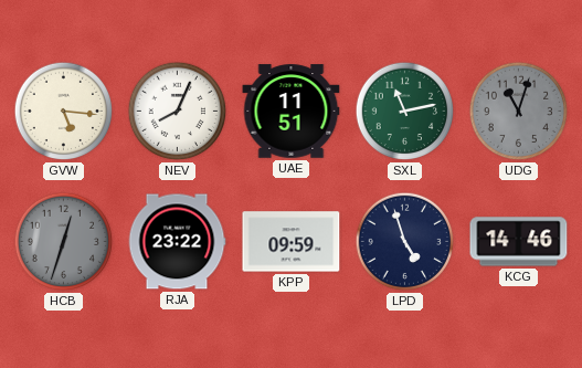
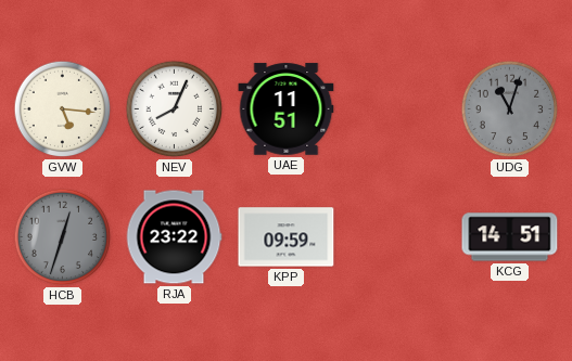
SXL: 11:13 -> none (405, 112)
LPD: 4:57 -> none (405, 242)
KCG: 14:46 -> 14:51 (510, 237)
